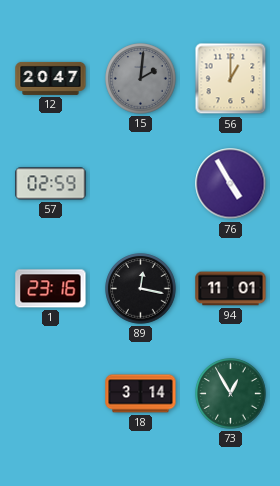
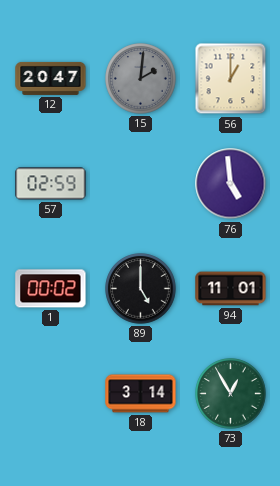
76: 4:55 -> 4:59 (231, 184)
1: 23:16 -> 00:02 (51, 289)
89: 12:17 -> 5:00 (141, 289)
